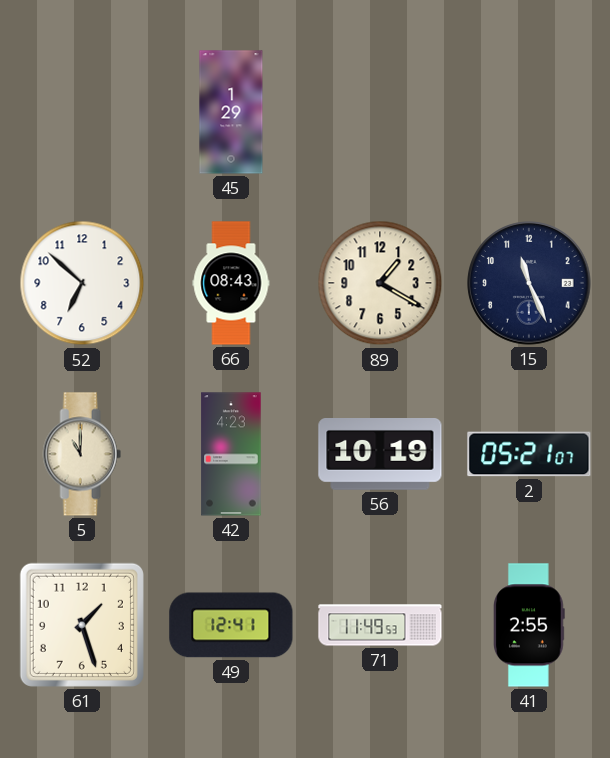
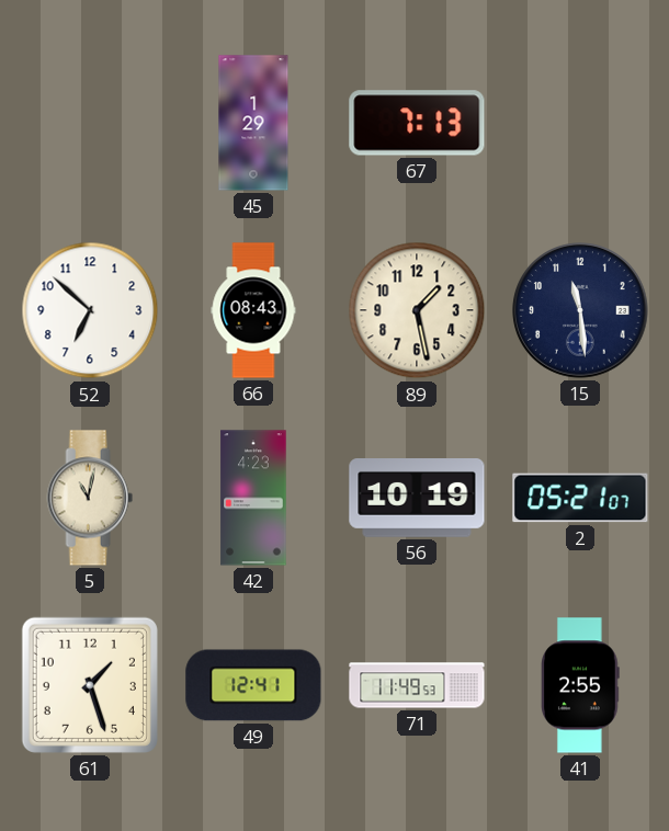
67: none -> 7:13 (417, 123)
89: 1:20 -> 1:28 (417, 310)
15: 11:26 -> 11:29 (580, 310)
5: 11:00 -> 11:02 (90, 498)
